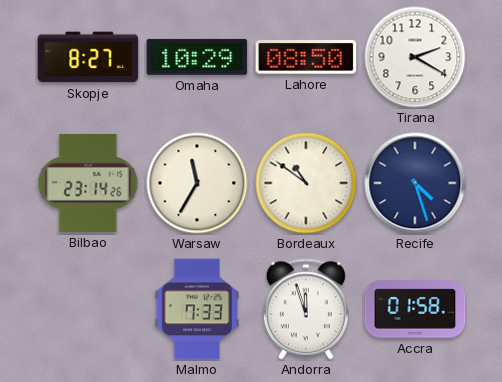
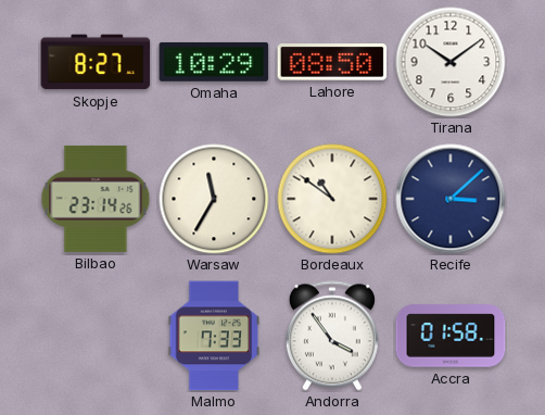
Tirana: 2:20 -> 10:09 (451, 62)
Recife: 4:27 -> 3:08 (451, 199)
Andorra: 11:57 -> 3:54 (332, 336)
